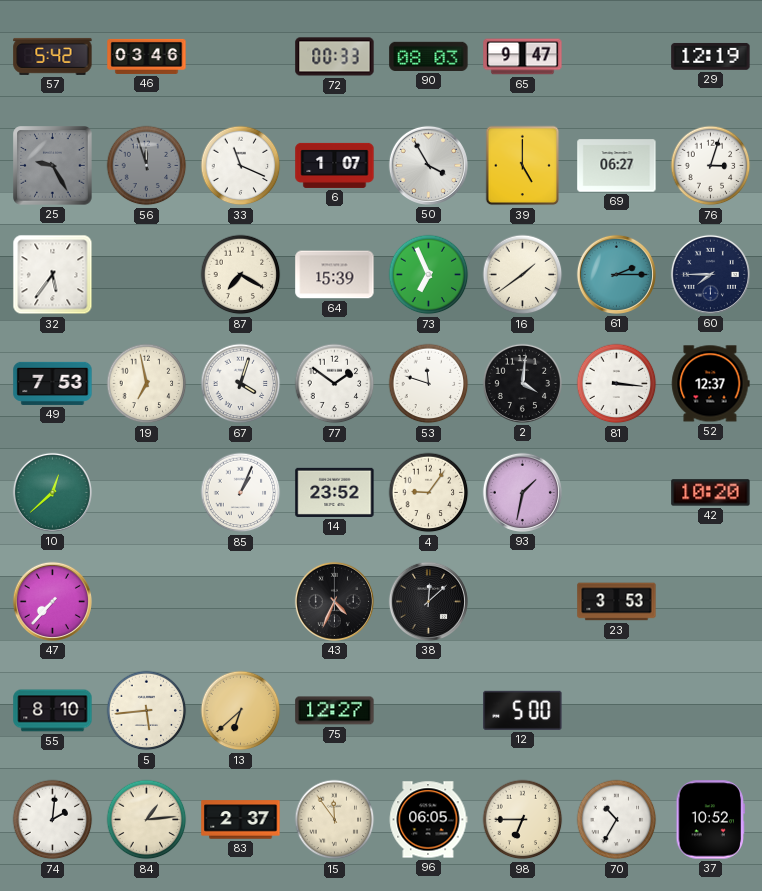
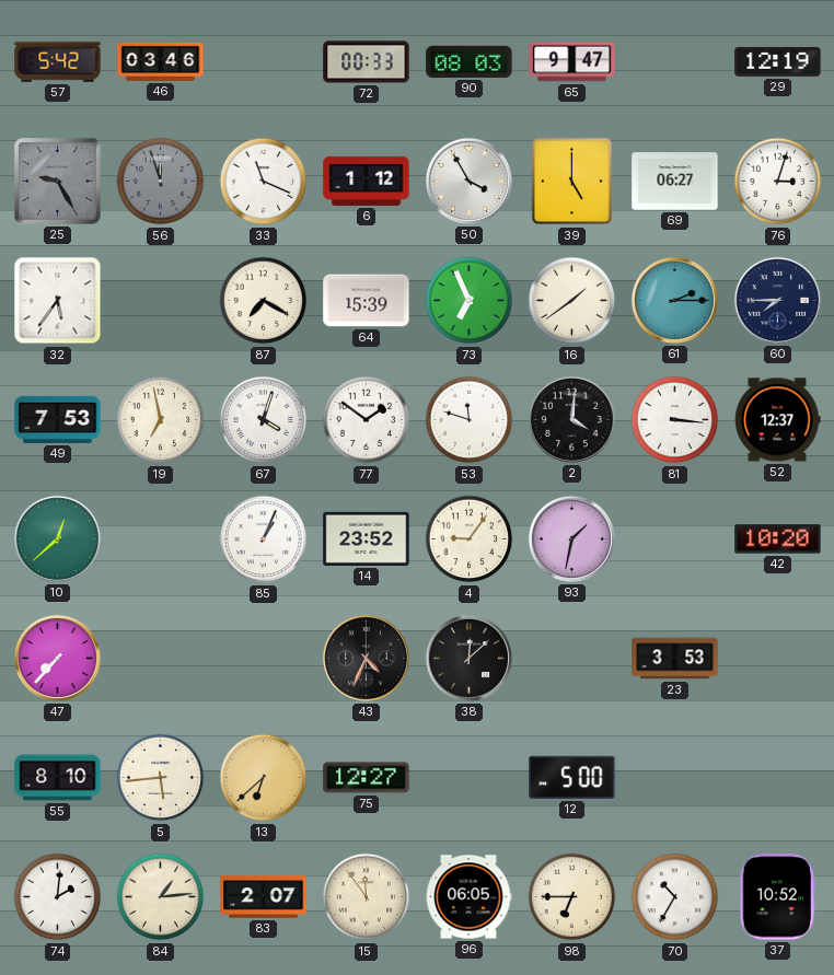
6: 1:07 -> 1:12 (367, 181)
83: 2:37 -> 2:07 (264, 897)
